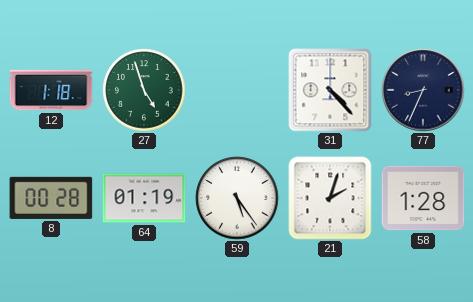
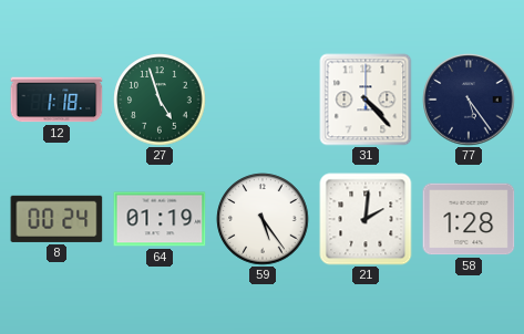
77: 8:34 -> 5:24 (469, 100)
8: 00:28 -> 00:24 (56, 219)
21: 2:03 -> 2:01 (366, 219)
